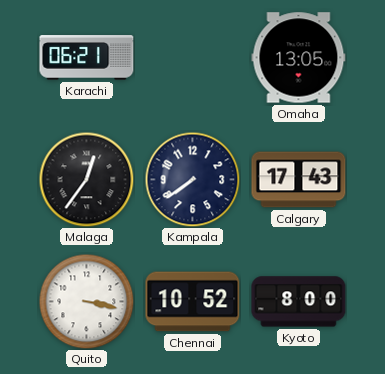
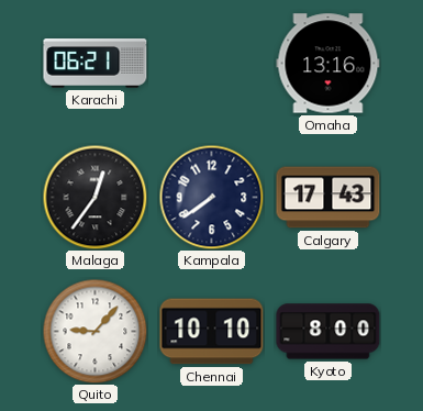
Omaha: 13:05 -> 13:16 (329, 64)
Quito: 3:17 -> 9:07 (94, 331)
Chennai: 10:52 -> 10:10 (212, 332)
